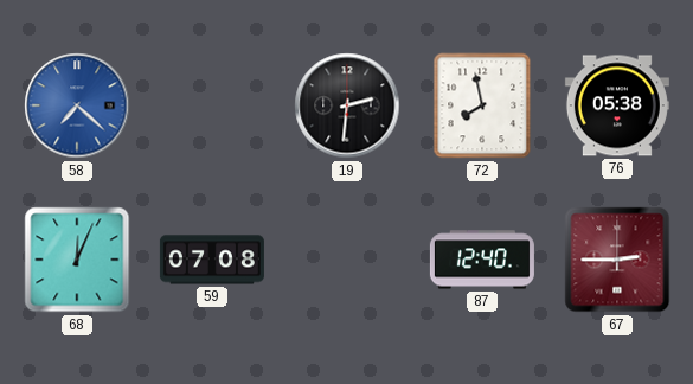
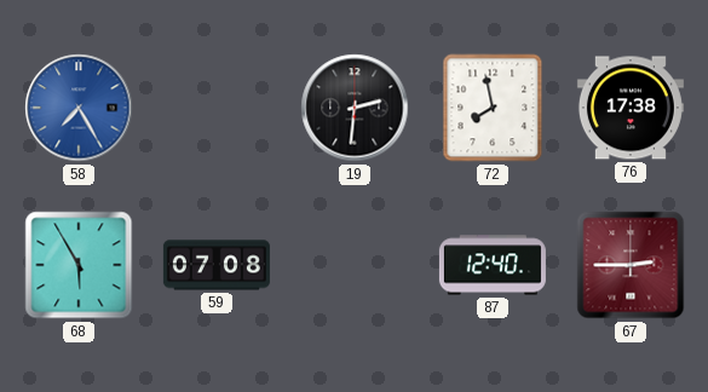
58: 7:22 -> 7:25 (79, 108)
76: 05:38 -> 17:38 (631, 108)
68: 12:04 -> 5:55 (79, 265)
